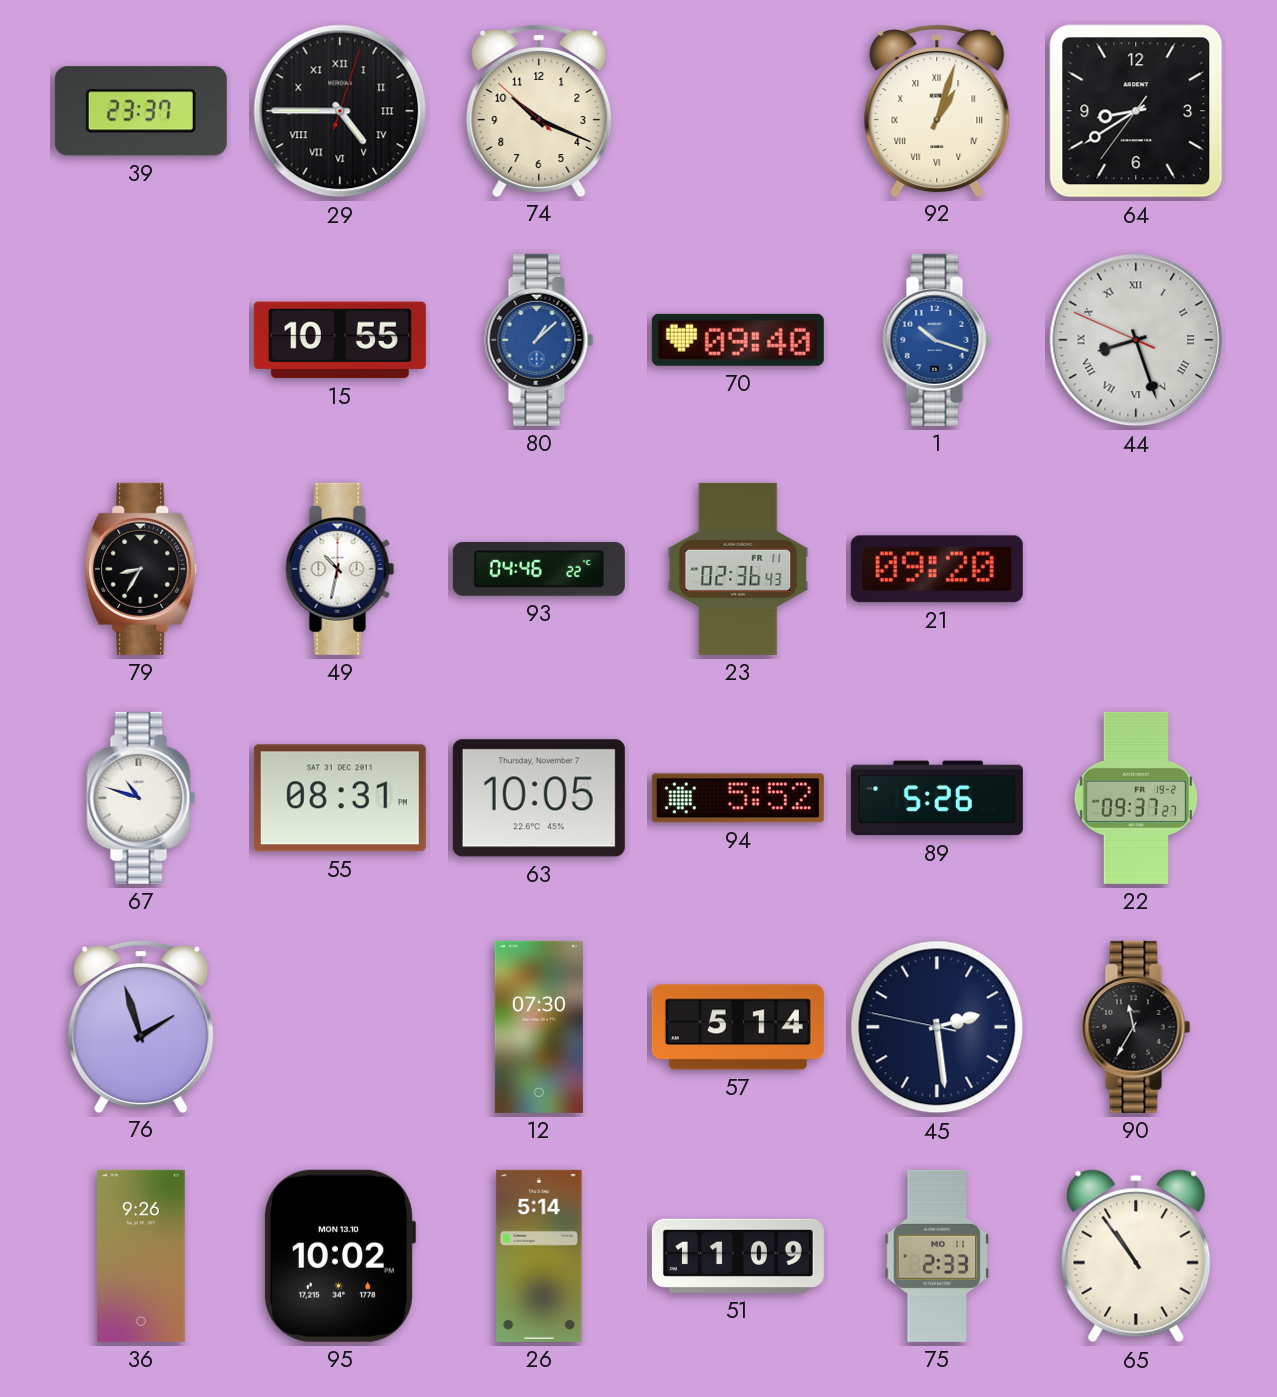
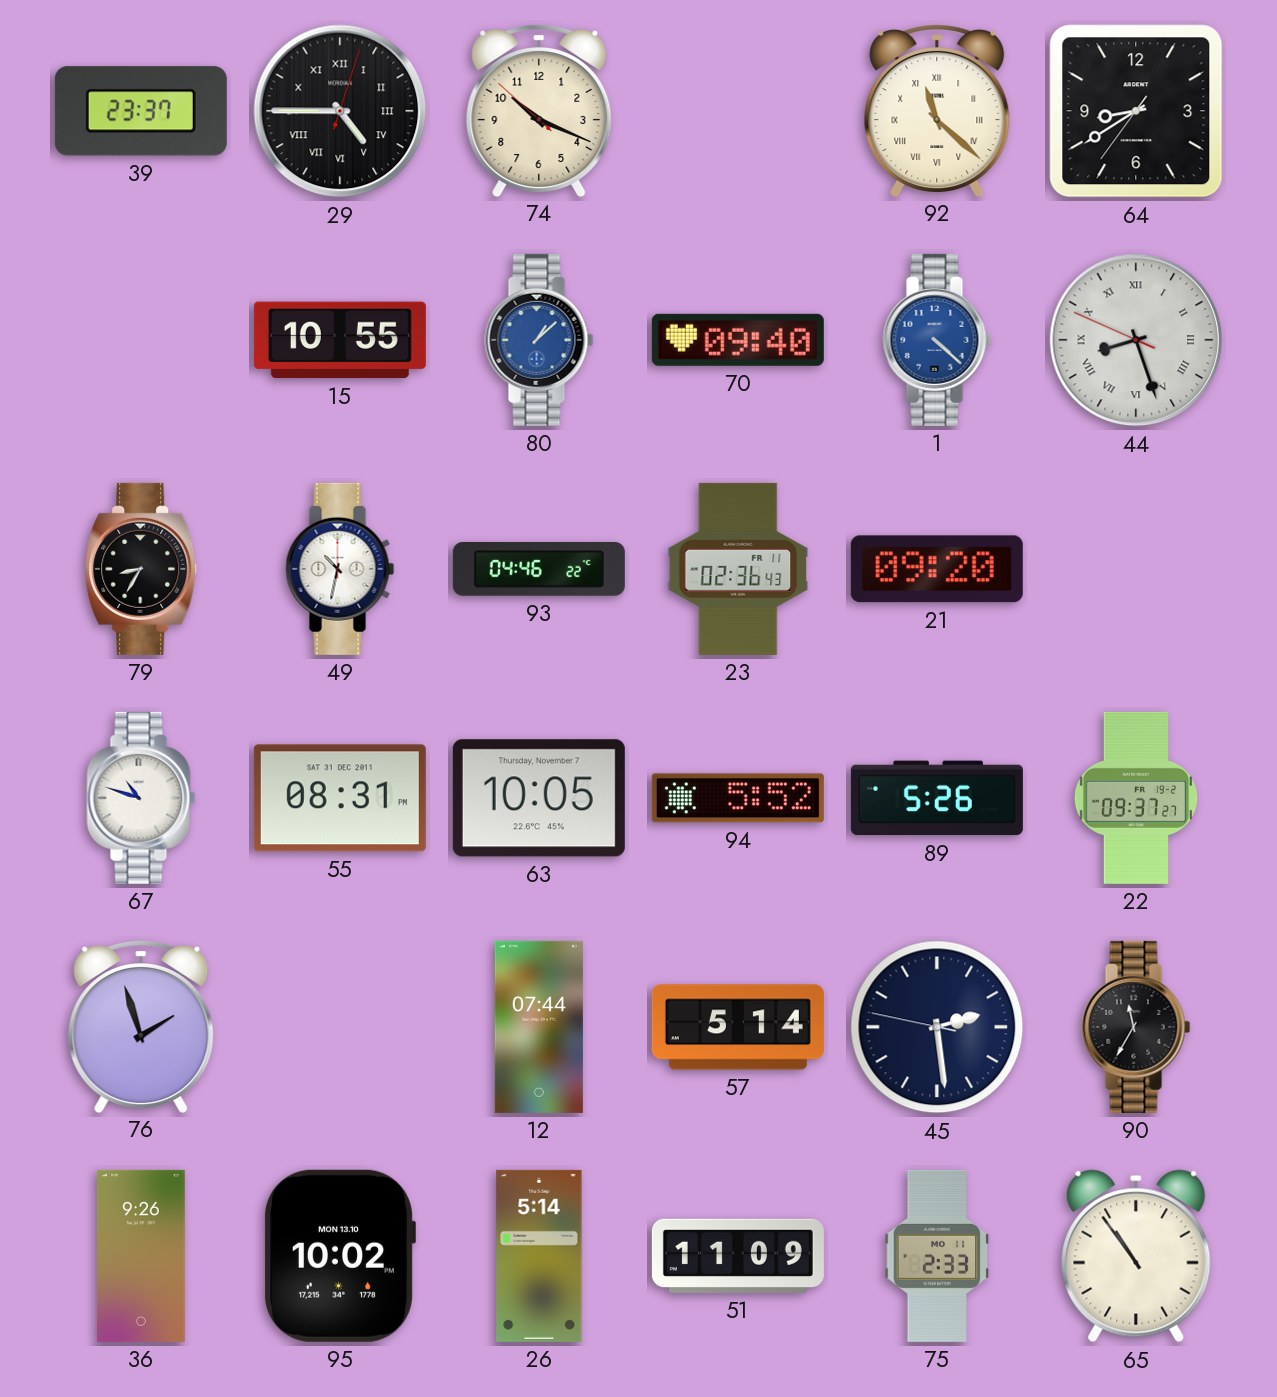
92: 1:03 -> 11:22 (937, 111)
1: 10:18 -> 4:22 (937, 340)
12: 07:30 -> 07:44 (539, 1027)
